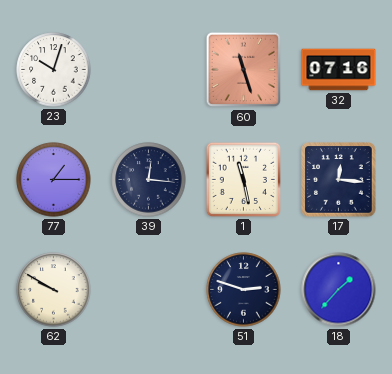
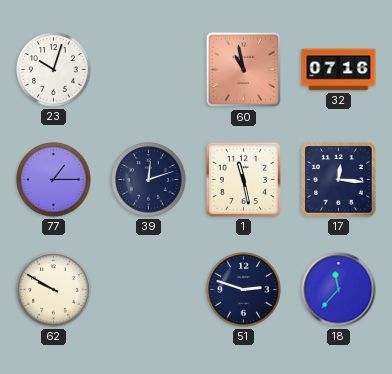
60: 11:27 -> 10:58 (244, 70)
39: 12:16 -> 12:12 (149, 180)
18: 1:37 -> 11:37 (339, 290)
